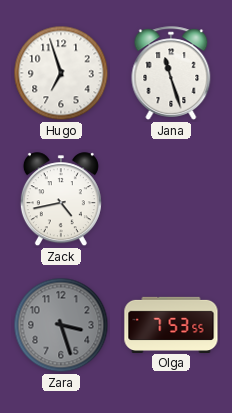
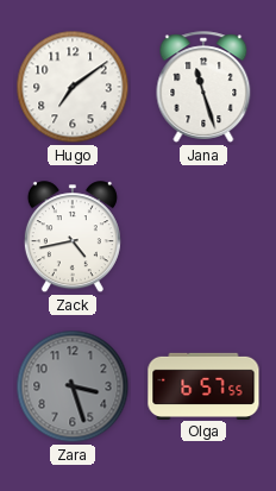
Hugo: 6:57 -> 7:09 (73, 87)
Olga: 7:53 -> 6:57 (203, 385)
